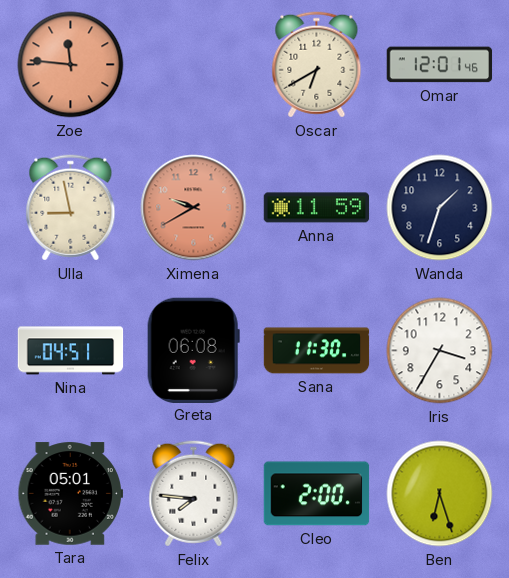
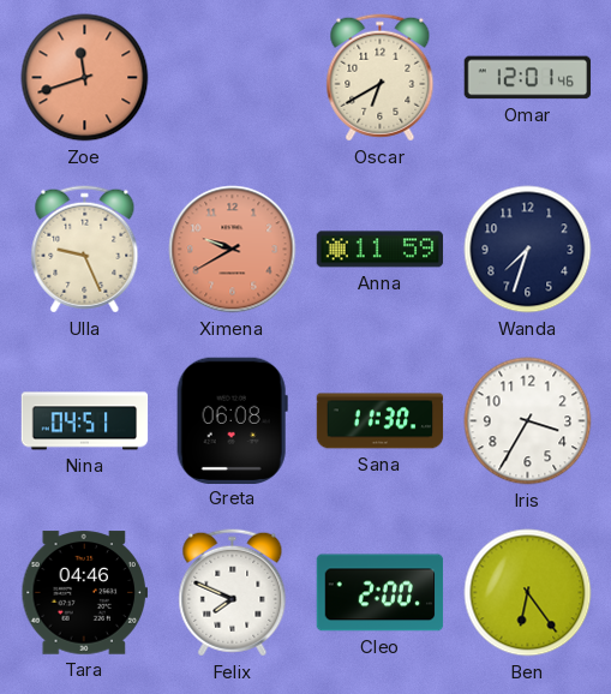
Zoe: 11:46 -> 11:42 (85, 78)
Ulla: 8:58 -> 9:26 (85, 250)
Wanda: 1:33 -> 7:33 (528, 250)
Tara: 05:01 -> 04:46 (85, 593)
Felix: 7:46 -> 7:49 (233, 593)
Ben: 6:27 -> 6:24 (528, 593)
